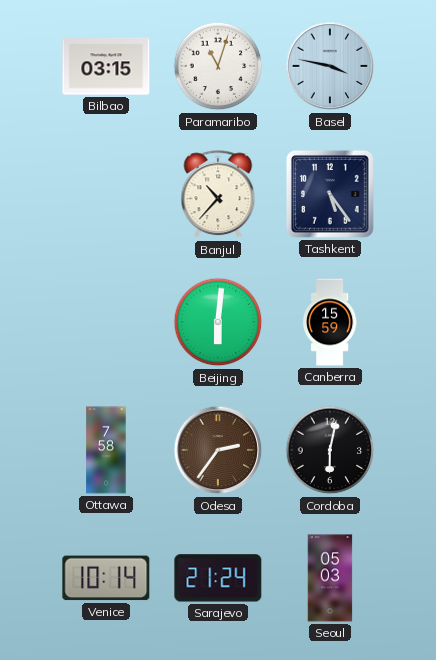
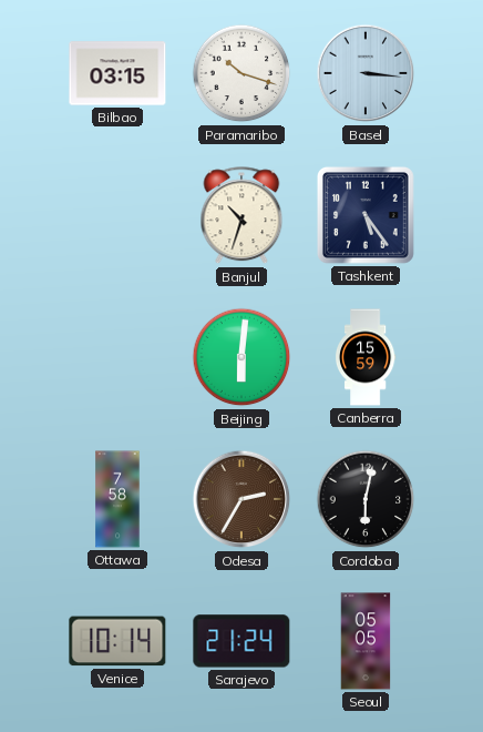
Paramaribo: 11:03 -> 10:18 (242, 73)
Basel: 3:47 -> 3:16 (366, 73)
Banjul: 10:37 -> 10:33 (242, 216)
Odesa: 2:36 -> 2:35 (242, 499)
Seoul: 05:03 -> 05:05 (366, 641)
